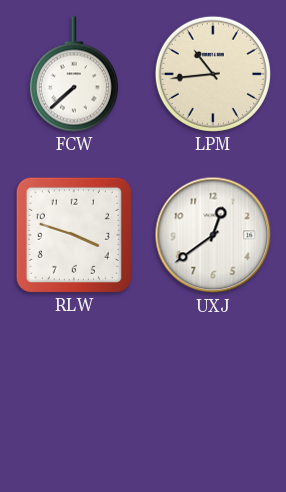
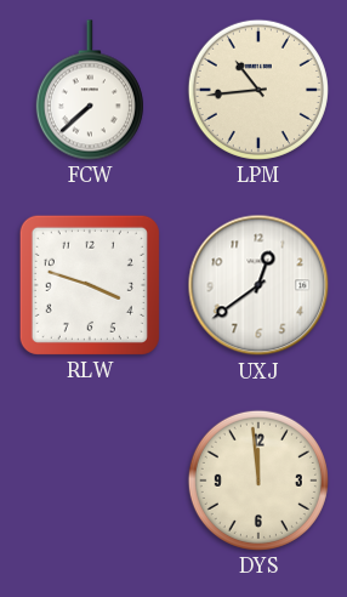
DYS: none -> 11:59 (258, 481)
